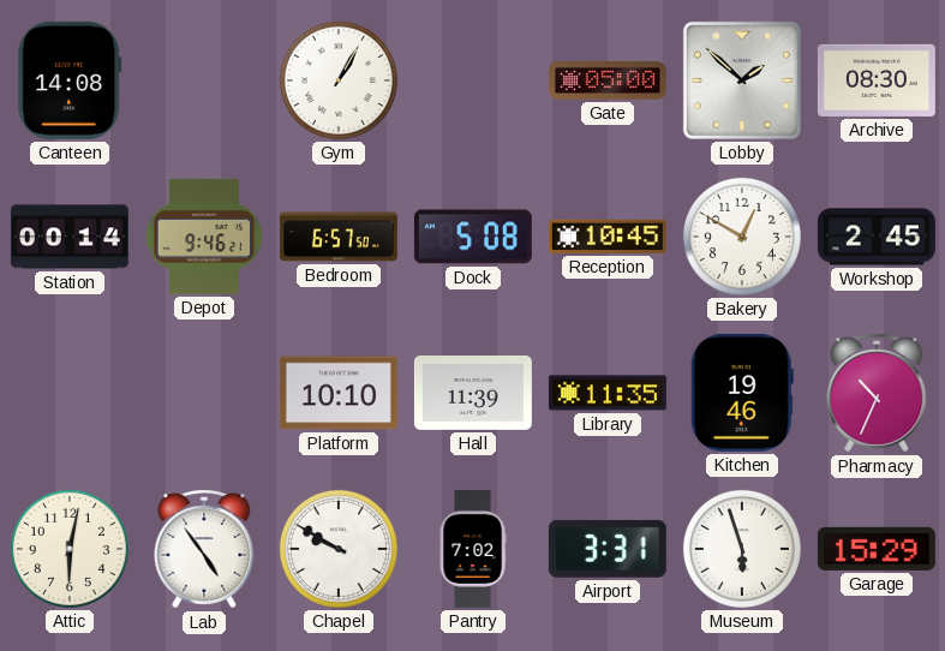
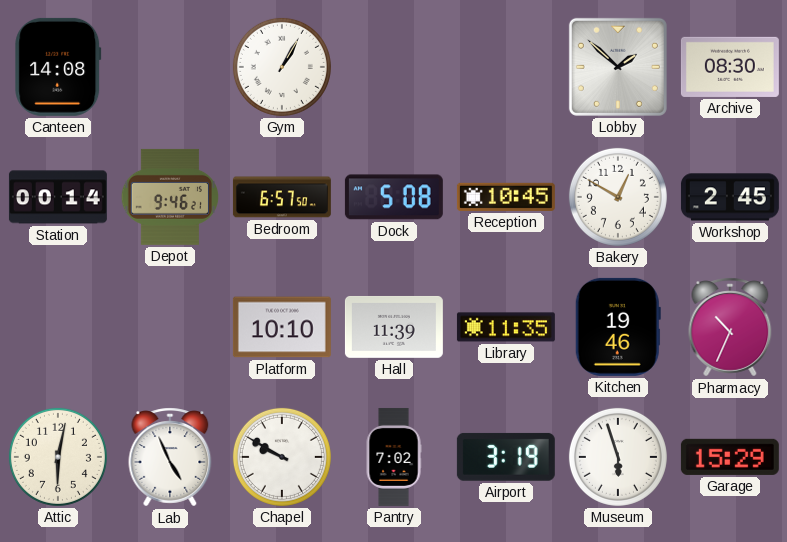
Gate: 05:00 -> none (608, 82)
Lab: 4:54 -> 4:56 (170, 457)
Airport: 3:31 -> 3:19 (506, 457)
